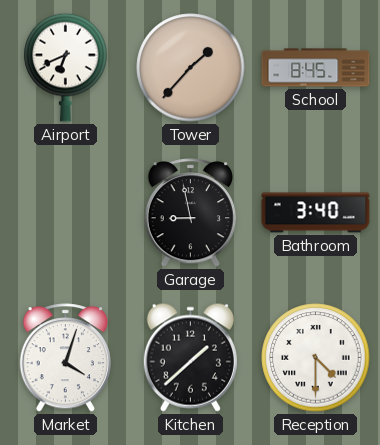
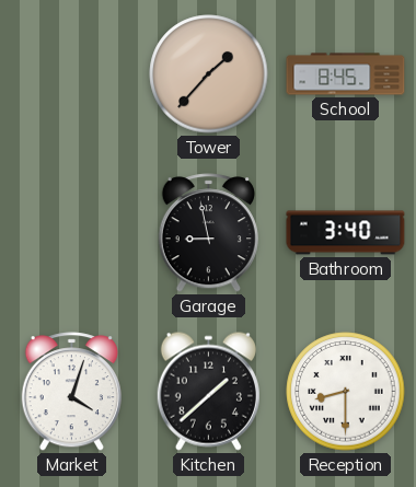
Airport: 6:41 -> none (66, 67)
Reception: 4:30 -> 8:30 (346, 392)
